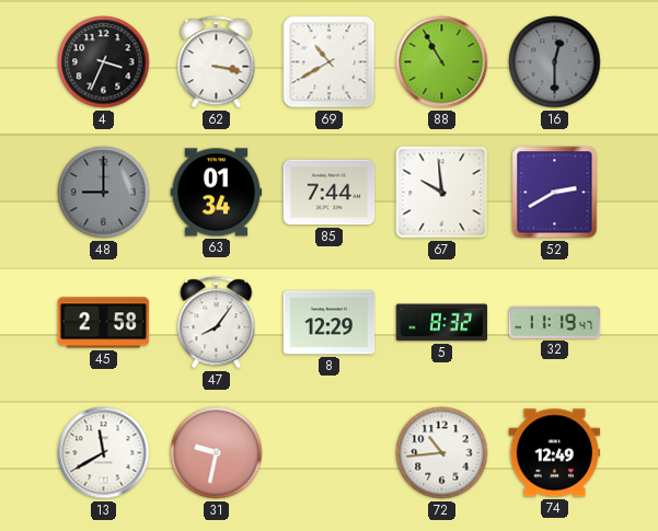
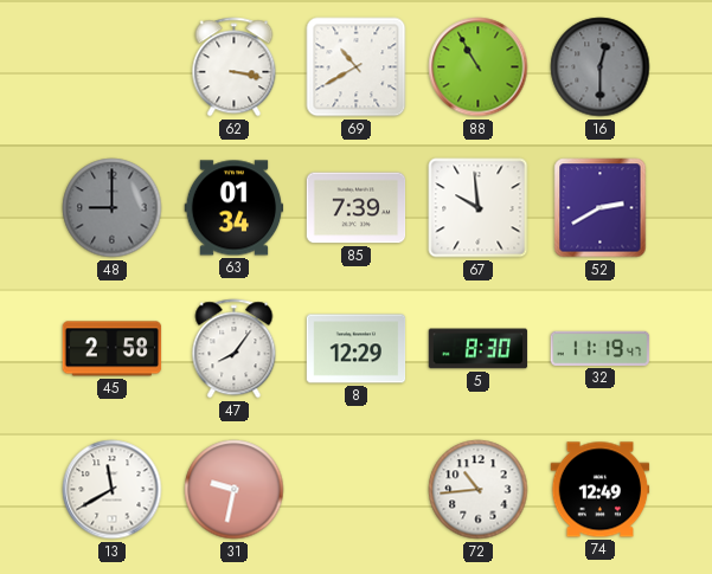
4: 3:34 -> none (104, 62)
85: 7:44 -> 7:39 (357, 208)
5: 8:32 -> 8:30 (479, 349)
